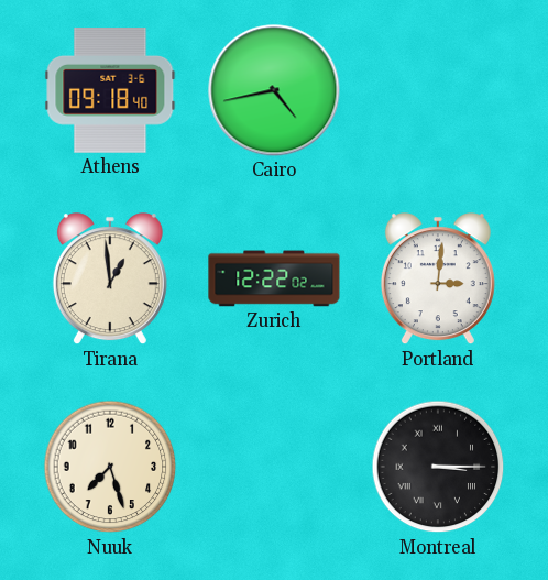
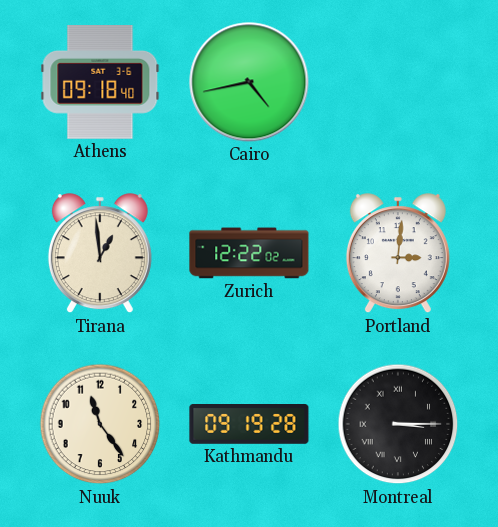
Nuuk: 7:27 -> 11:24 (100, 424)
Kathmandu: none -> 09:19 (249, 425)
